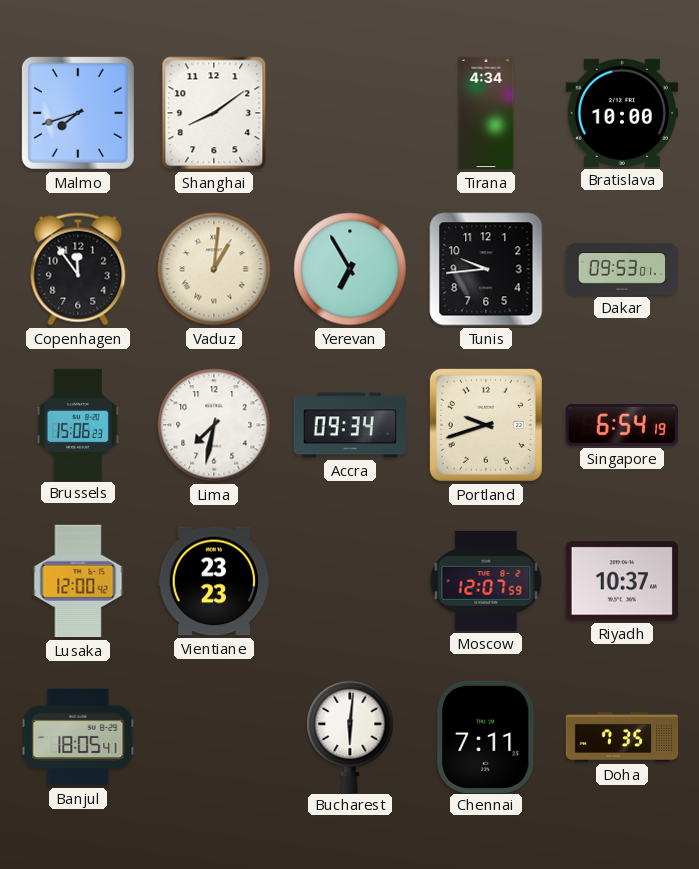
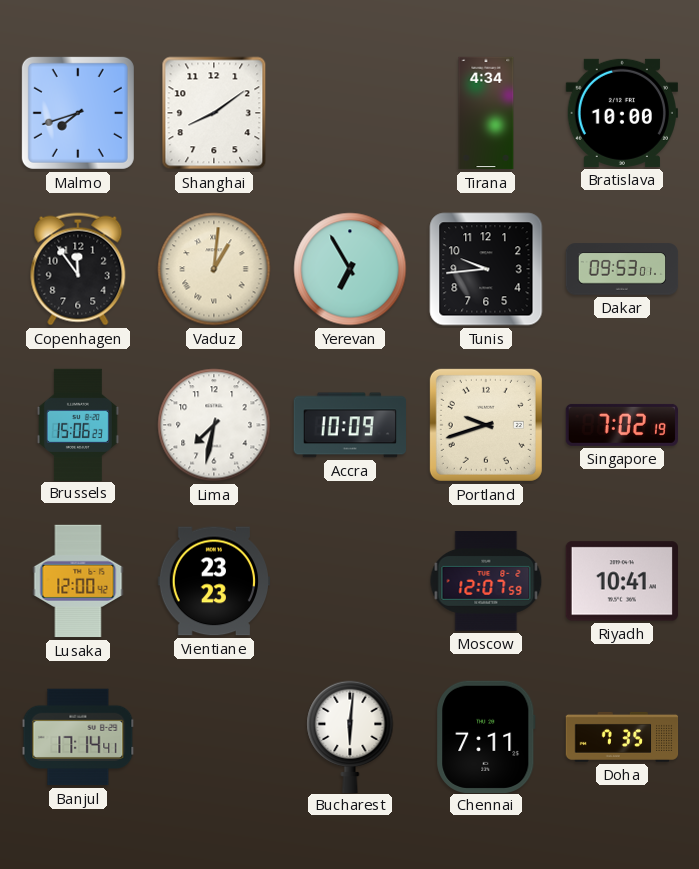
Accra: 09:34 -> 10:09 (349, 425)
Singapore: 6:54 -> 7:02 (621, 425)
Riyadh: 10:37 -> 10:41 (621, 581)
Banjul: 18:05 -> 17:14 (78, 737)
